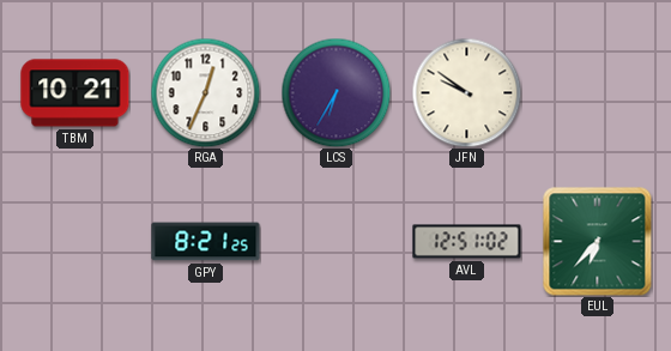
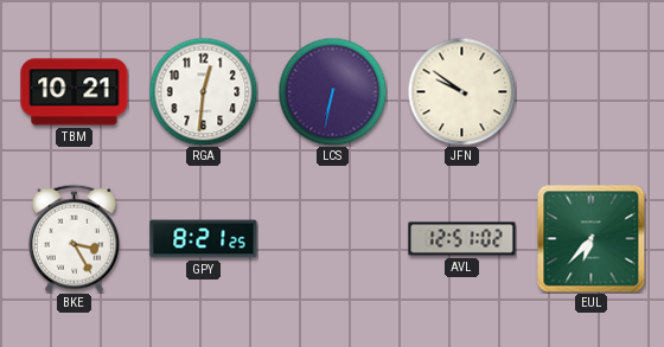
RGA: 12:34 -> 12:31 (203, 91)
LCS: 6:35 -> 6:32 (332, 91)
BKE: none -> 3:25 (74, 238)
